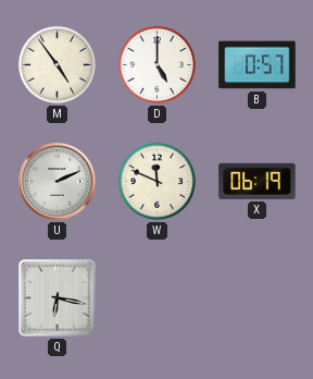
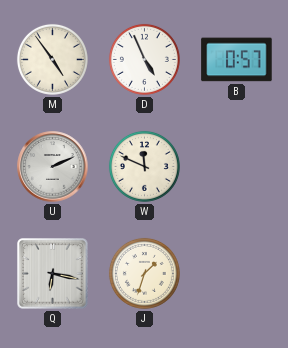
D: 5:00 -> 4:56 (144, 59)
X: 06:19 -> none (258, 181)
J: none -> 1:33 (144, 273)
